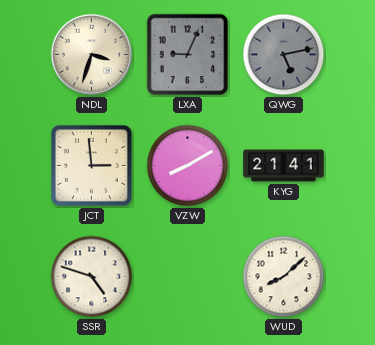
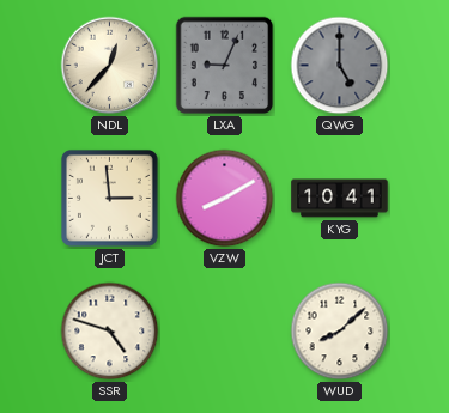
NDL: 3:33 -> 12:37 (110, 66)
QWG: 5:13 -> 5:00 (340, 66)
KYG: 21:41 -> 10:41 (340, 199)
